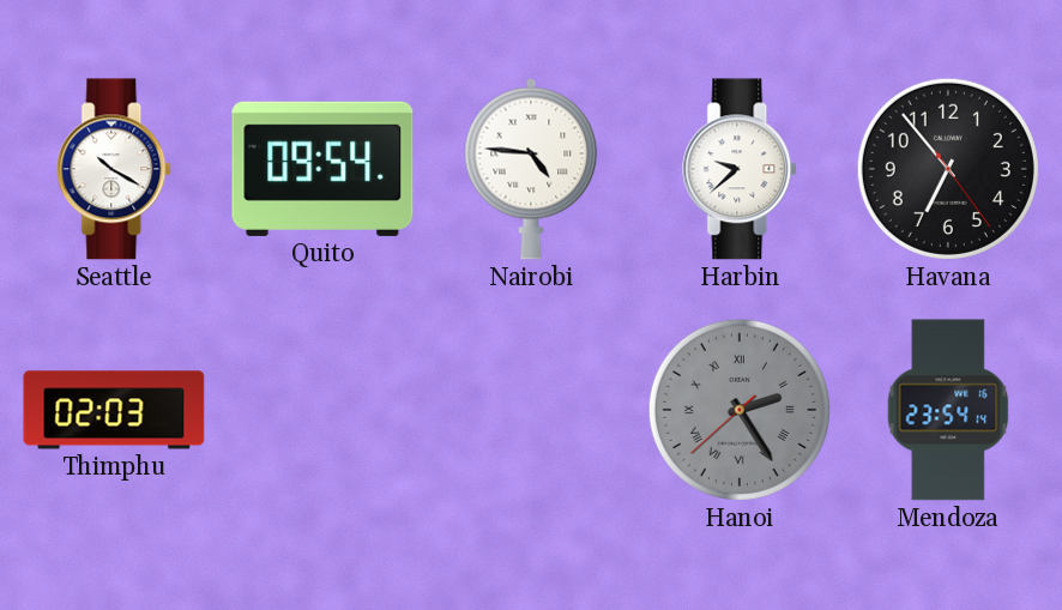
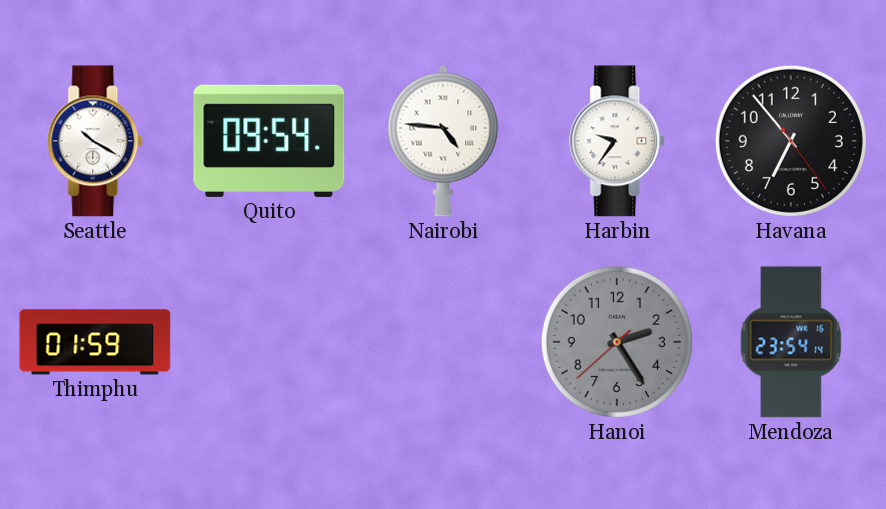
Harbin: 9:38 -> 9:36 (618, 141)
Thimphu: 02:03 -> 01:59 (95, 342)
Hanoi numerals: Roman -> Arabic (617, 342)
